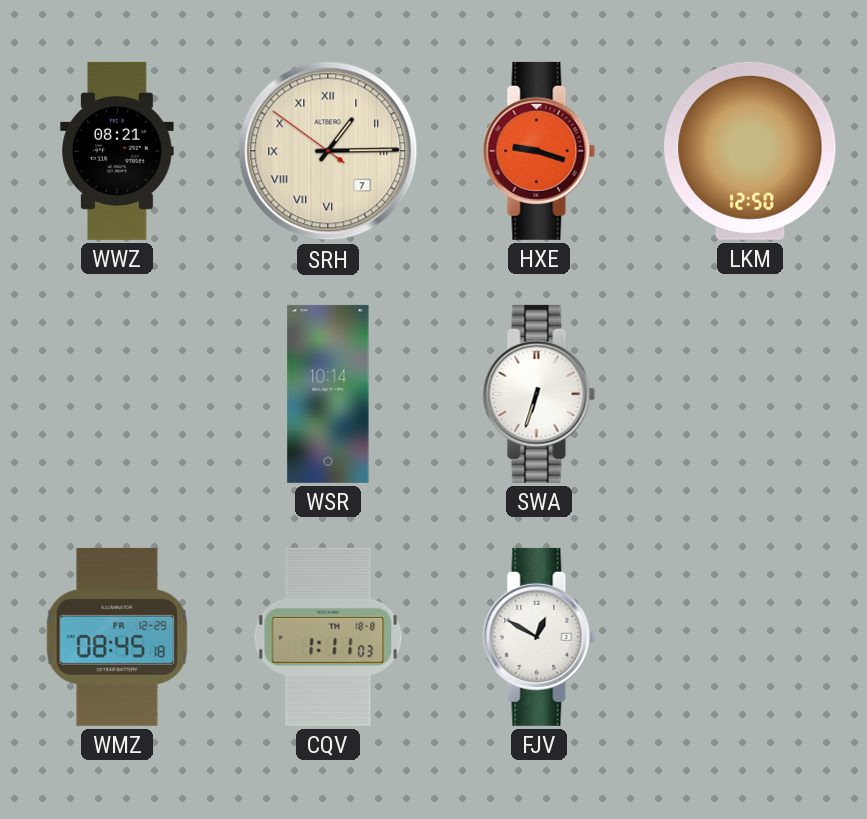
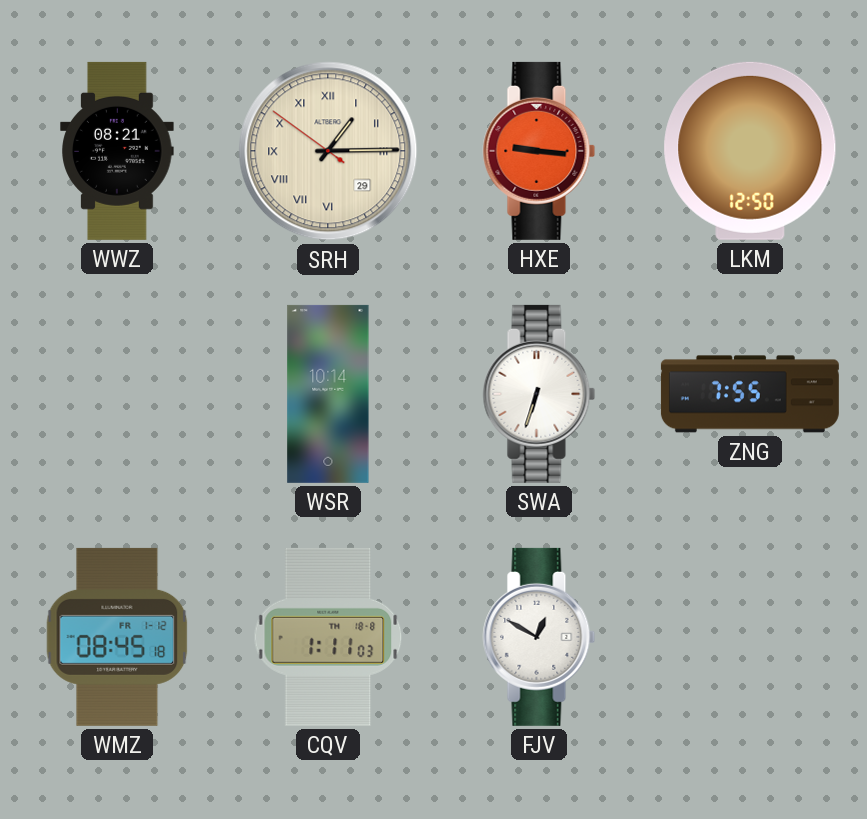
SRH date: 7 -> 29 (328, 151)
HXE: 9:18 -> 9:16 (539, 151)
ZNG: none -> 7:55 (750, 394)
WMZ date: FR 12-29 -> FR 1-12 (117, 637)
